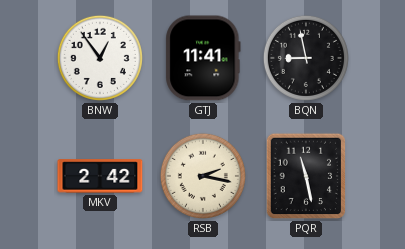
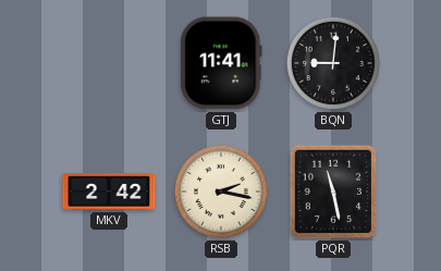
BNW: 12:54 -> none (100, 58)
BQN: 8:58 -> 9:01 (333, 63)
